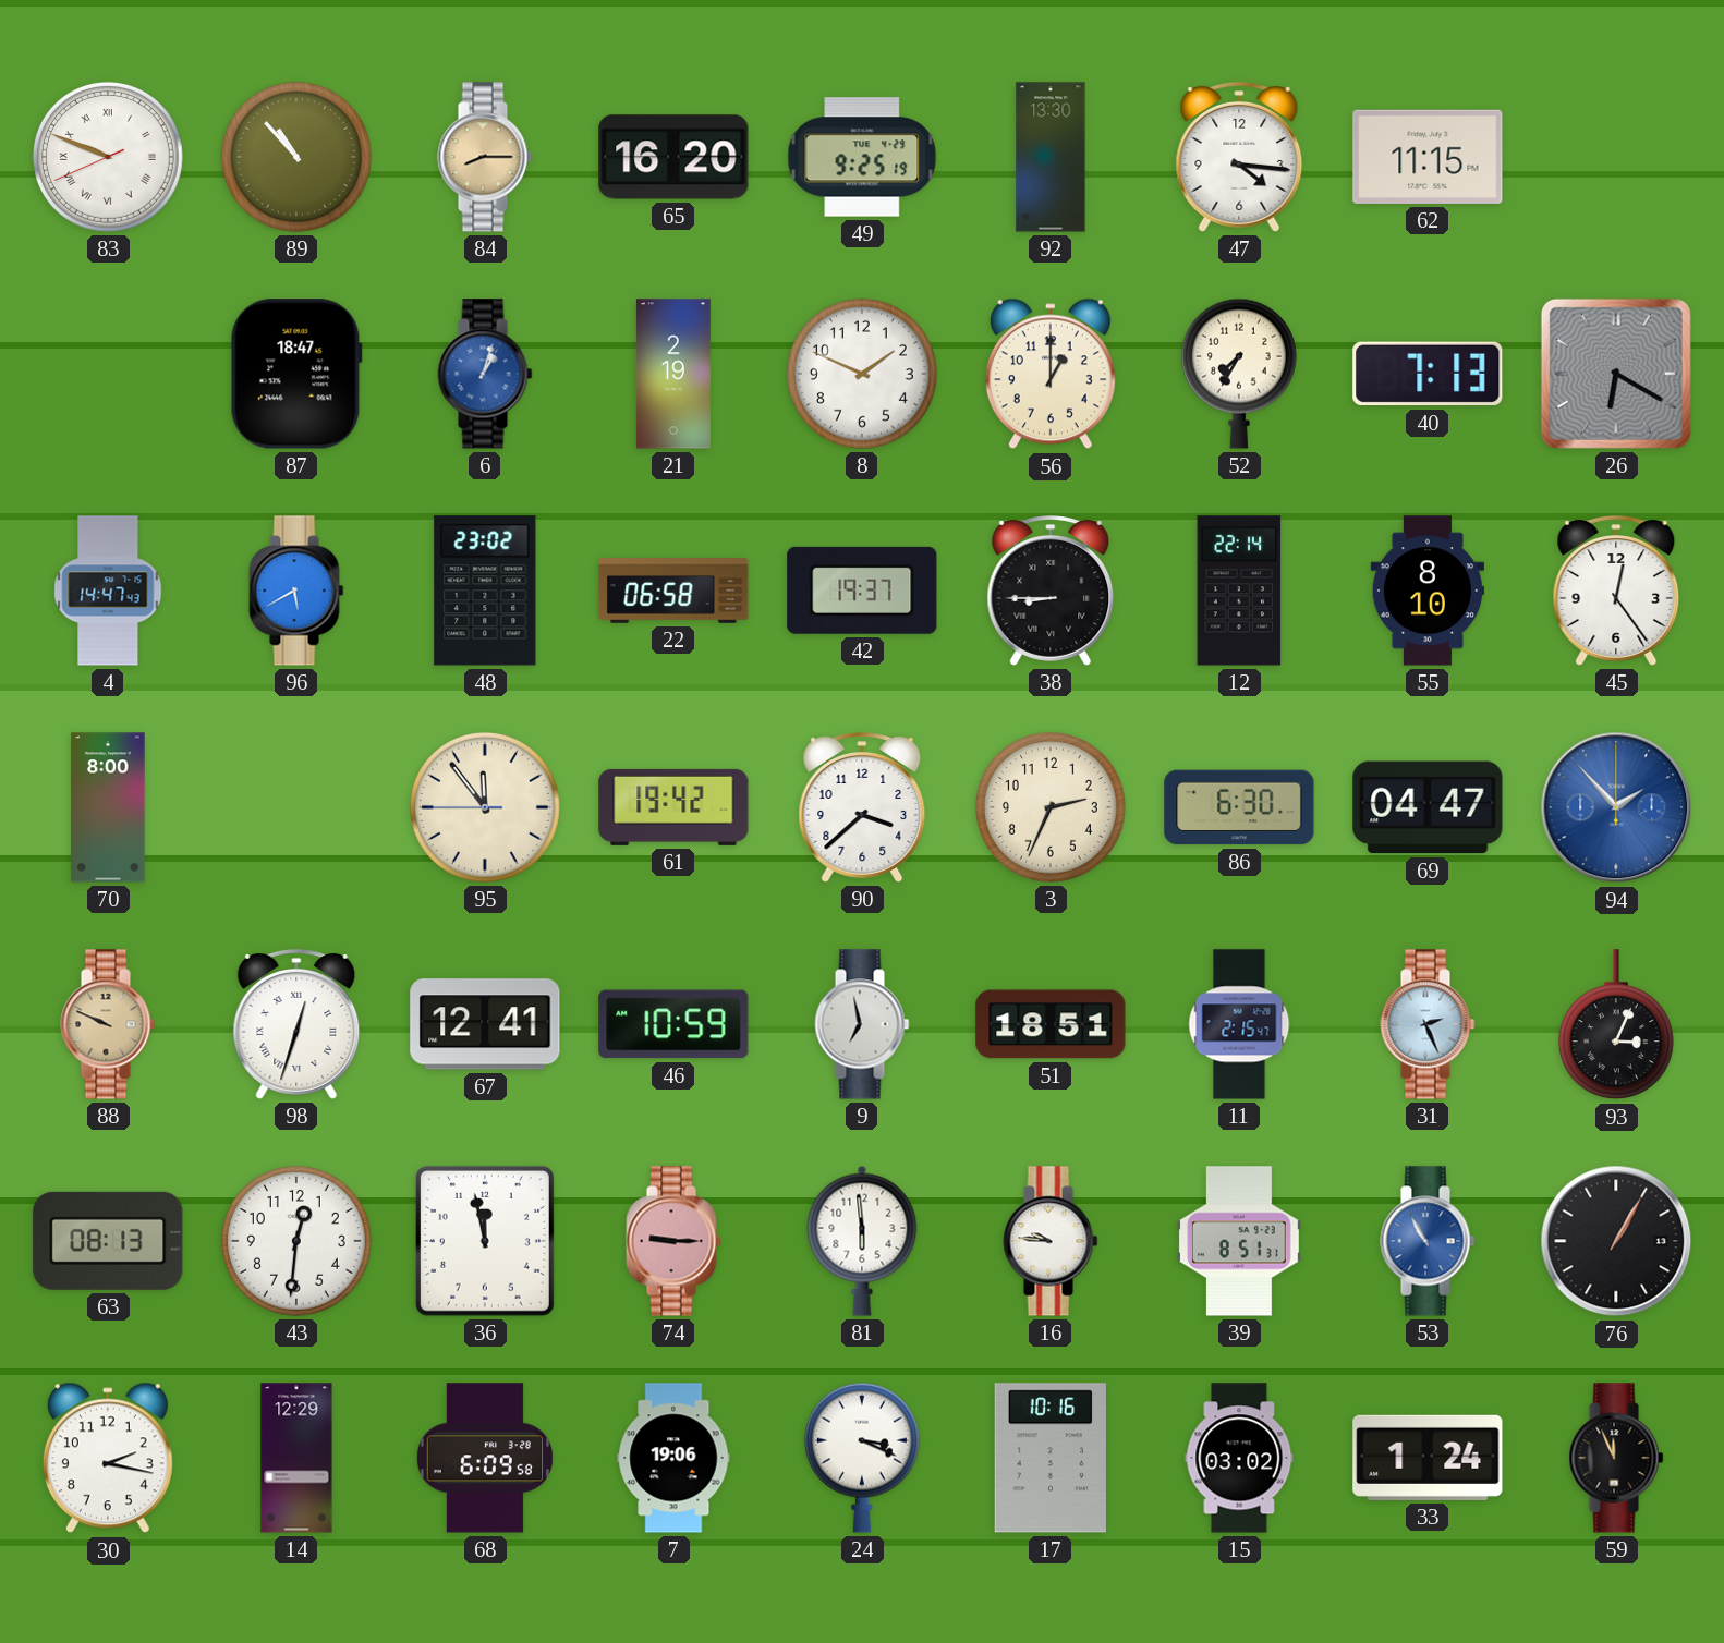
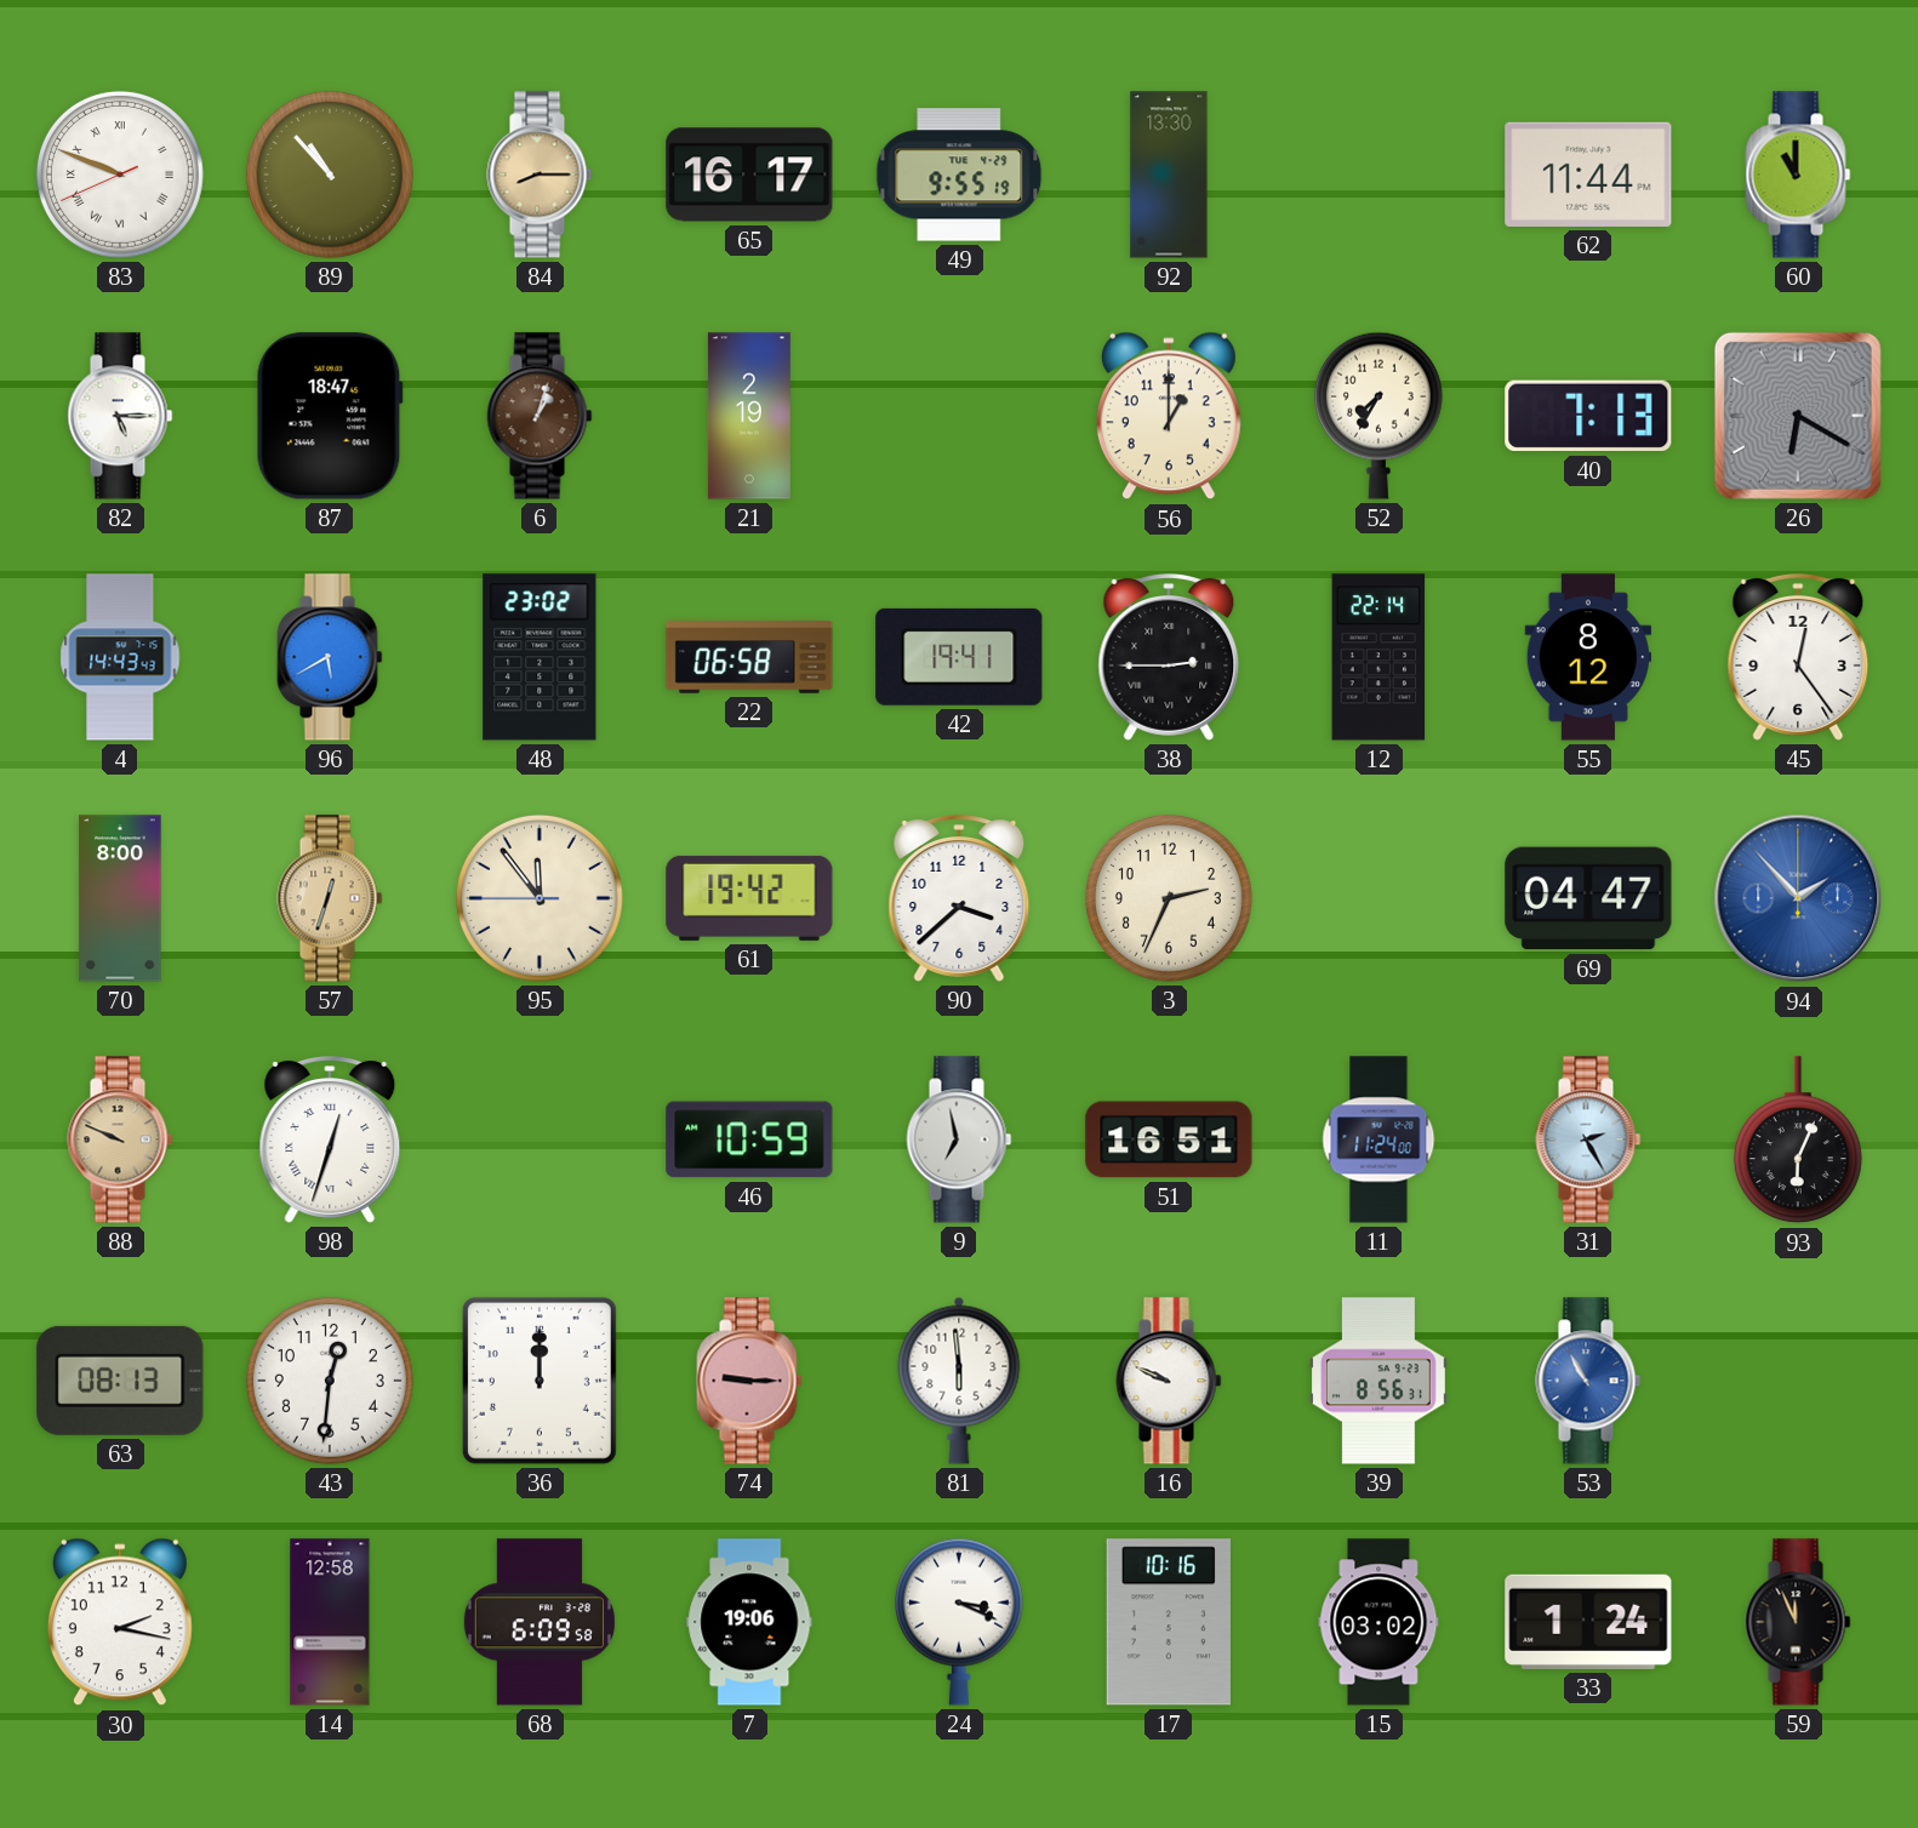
65: 16:20 -> 16:17 (749, 175)
49: 9:25 -> 9:55 (959, 175)
47: 4:16 -> none (1239, 158)
62: 11:15 -> 11:44 (1588, 175)
60: none -> 11:00 (1798, 175)
82: none -> 5:15 (120, 416)
6 dial: blue -> brown (540, 416)
8: 1:49 -> none (862, 374)
4: 14:47 -> 14:43 (120, 657)
42: 19:37 -> 19:41 (959, 657)
38: 8:45 -> 2:45 (1169, 658)
55: 8:10 -> 8:12 (1587, 657)
57: none -> 12:33 (330, 898)
86: 6:30 -> none (1239, 807)
67: 12:41 -> none (485, 1024)
51: 18:51 -> 16:51 (1169, 1139)
11: 2:15 -> 11:24 (1378, 1139)
31: 2:26 -> 2:25 (1588, 1139)
93: 3:04 -> 6:04 (1798, 1141)
36: 11:58 -> 12:00 (540, 1381)
16: 9:46 -> 9:49 (1169, 1381)
39: 8:51 -> 8:56 (1378, 1381)
76: 1:05 -> none (1616, 1241)
14: 12:29 -> 12:58 (330, 1622)
